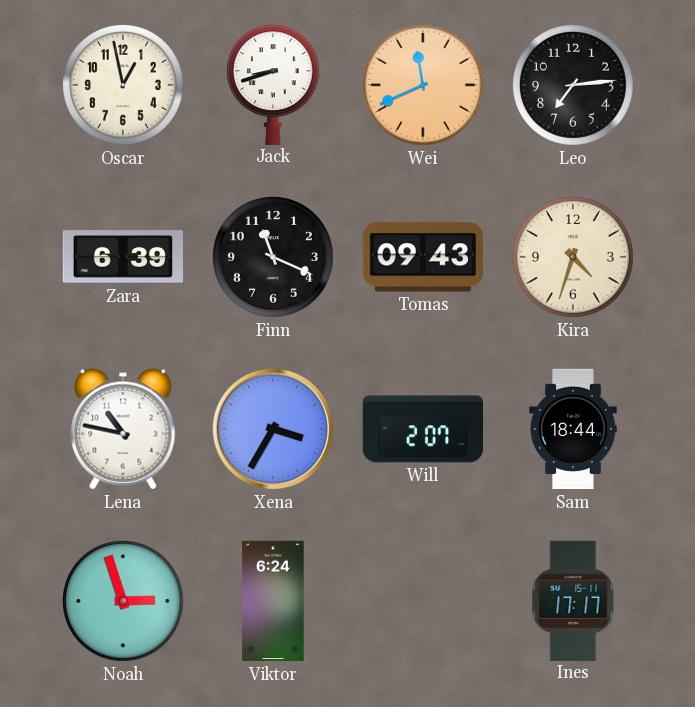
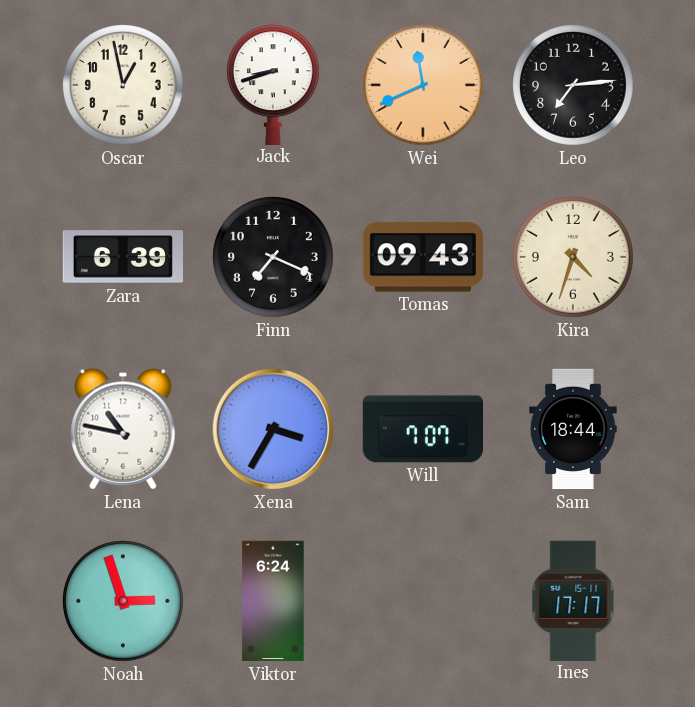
Finn: 11:19 -> 7:19 (274, 258)
Will: 2:07 -> 7:07 (423, 429)
